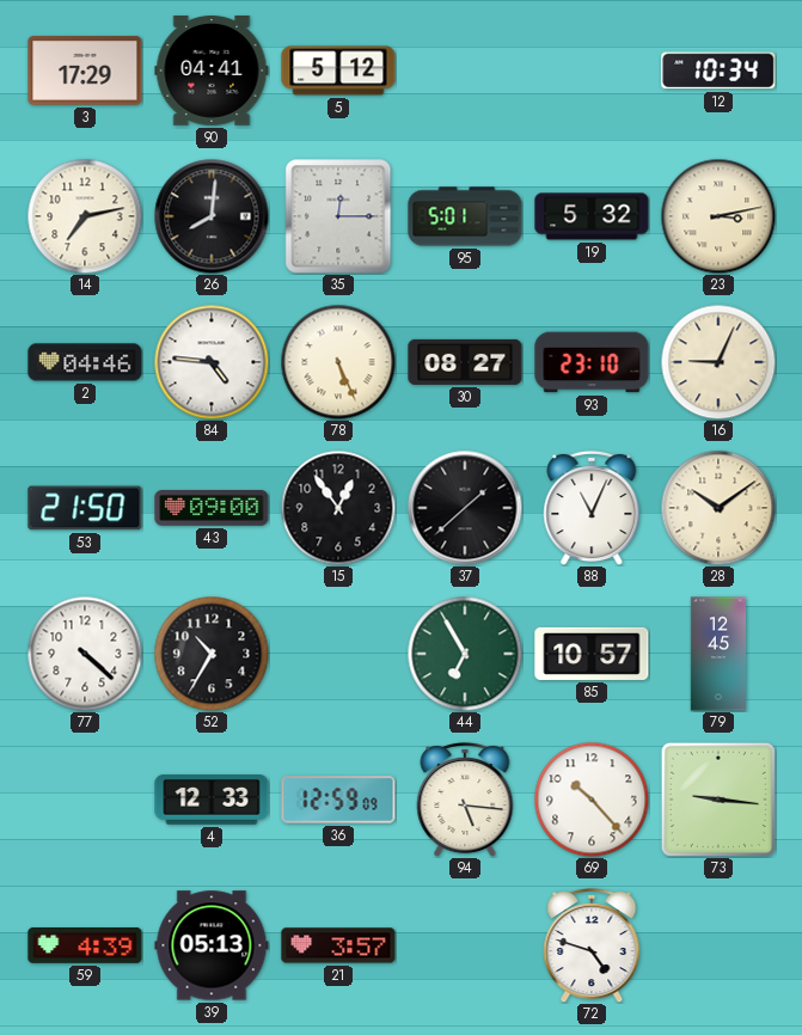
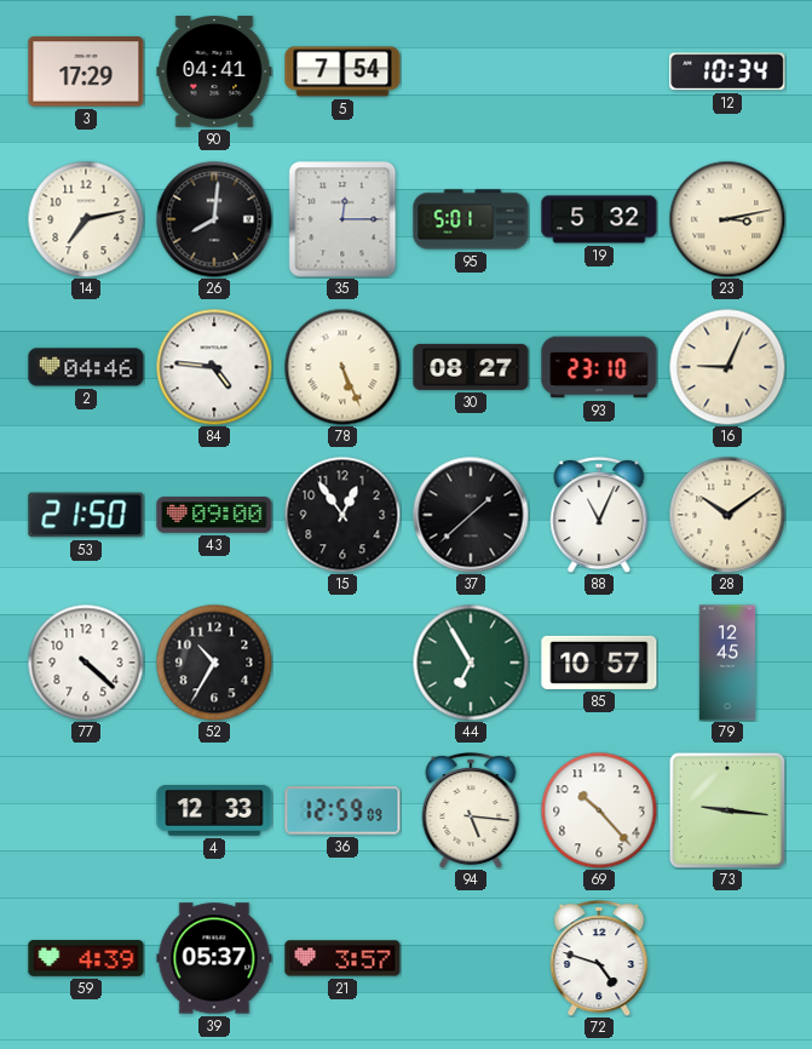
5: 5:12 -> 7:54 (342, 71)
39: 05:13 -> 05:37 (214, 958)
